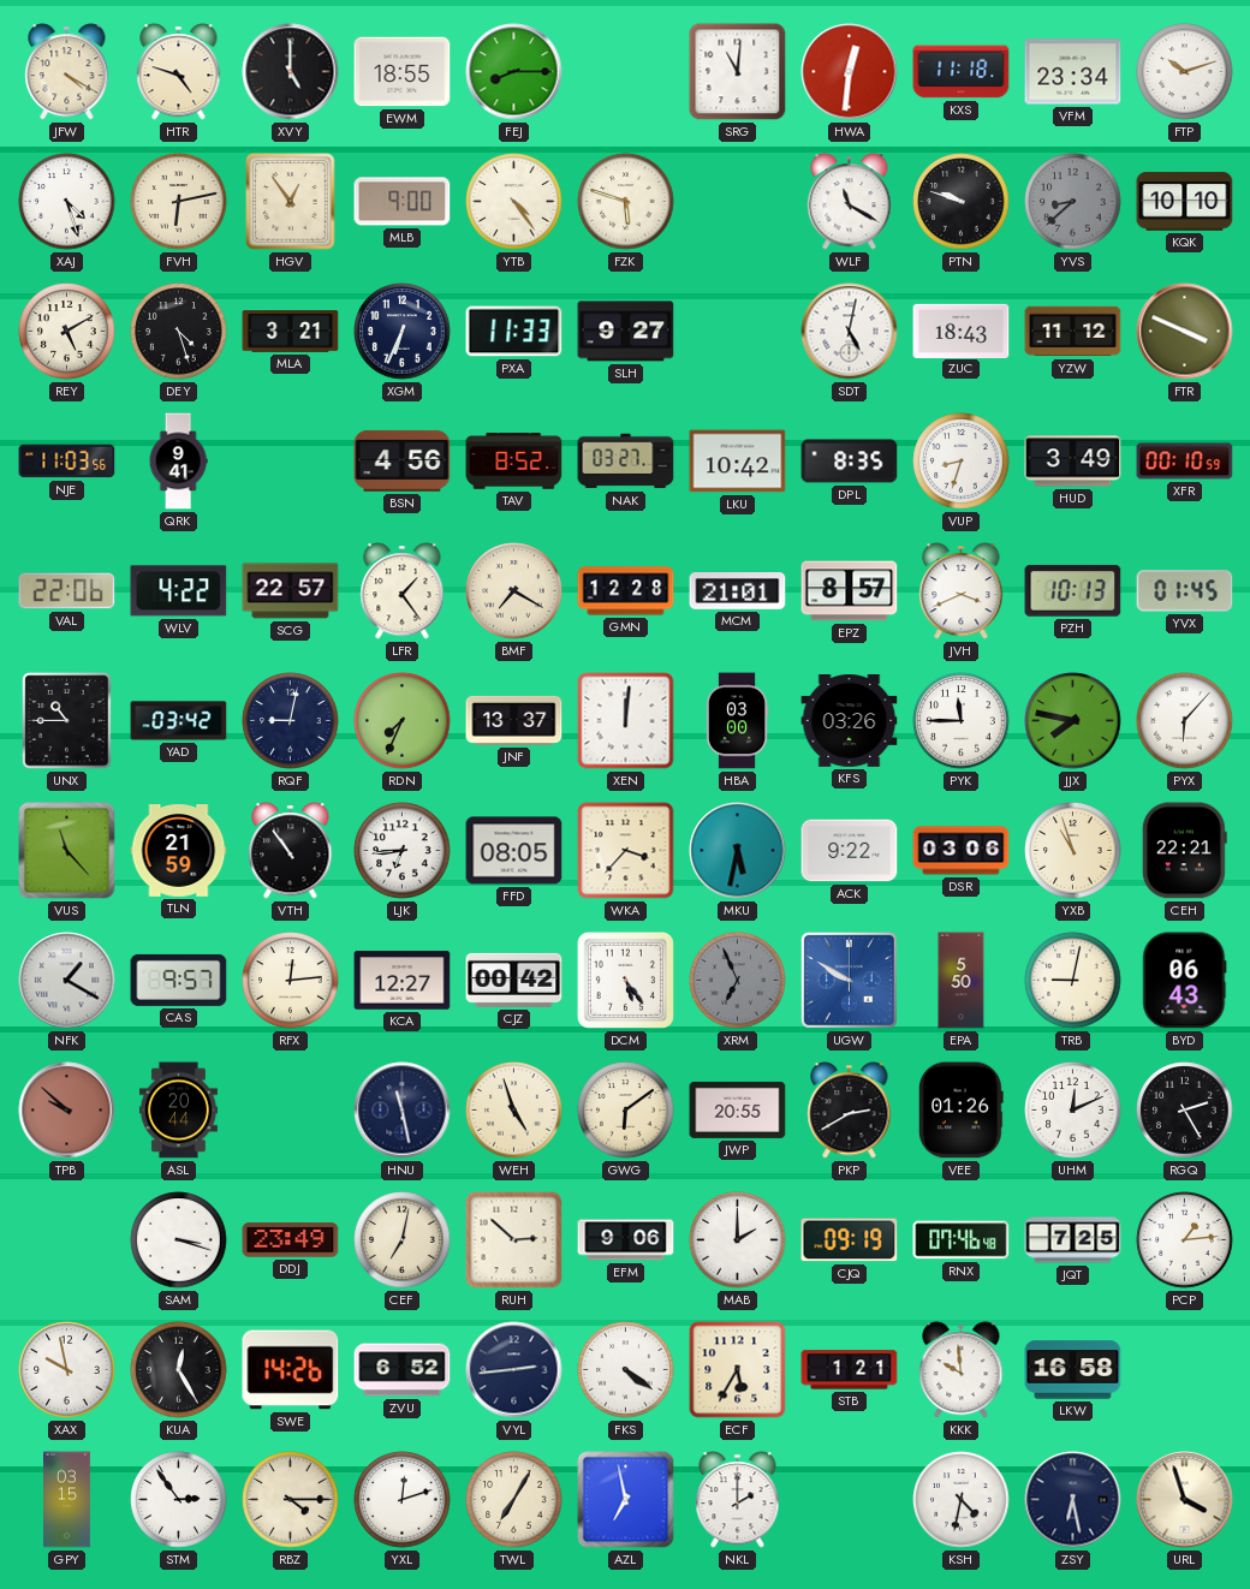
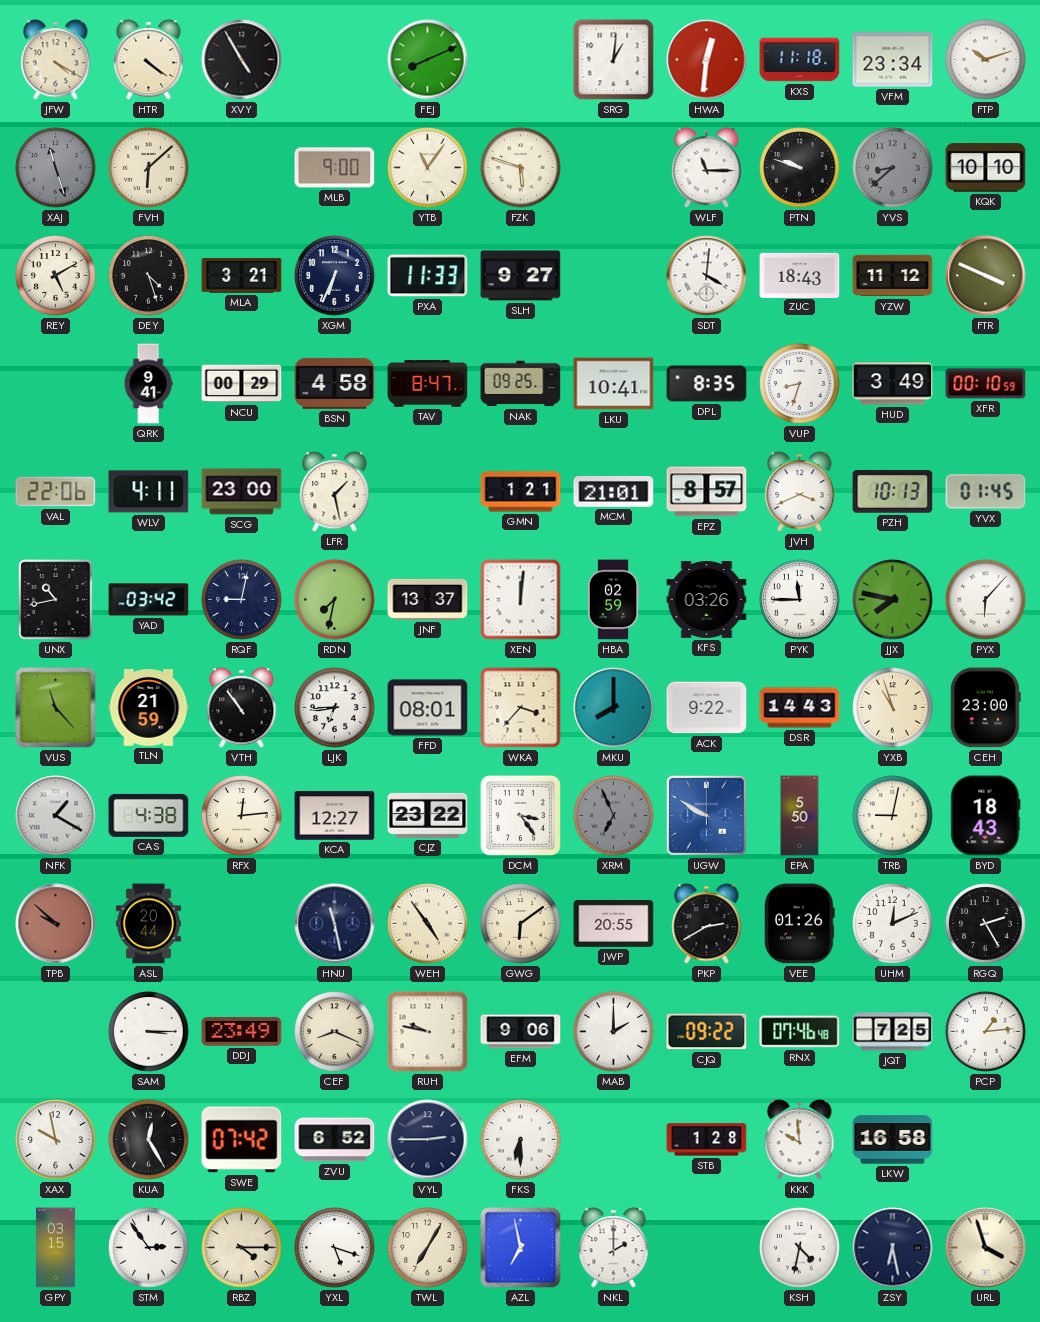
HTR: 4:48 -> 4:21 (149, 60)
XVY: 5:00 -> 4:55 (242, 60)
EWM: 18:55 -> none (403, 72)
FEJ: 8:15 -> 8:11 (428, 60)
SRG: 11:01 -> 1:01 (614, 60)
XAJ: 4:27 -> 11:27 (56, 168)
XAJ dial: white -> grey (56, 168)
FVH: 6:13 -> 6:08 (149, 168)
HGV: 12:54 -> none (291, 202)
YTB: 4:24 -> 11:06 (428, 168)
WLF: 11:20 -> 11:15 (707, 168)
SDT: 5:02 -> 4:01 (707, 276)
NJE: 11:03 -> none (67, 462)
NCU: none -> 00:29 (242, 384)
BSN: 4:56 -> 4:58 (335, 383)
TAV: 8:52 -> 8:47 (428, 384)
NAK: 03:27 -> 09:25 (521, 384)
LKU: 10:42 -> 10:41 (614, 384)
WLV: 4:22 -> 4:11 (149, 492)
SCG: 22:57 -> 23:00 (242, 492)
LFR: 1:24 -> 1:28 (335, 492)
BMF: 7:20 -> none (514, 591)
GMN: 12:28 -> 1:21 (521, 492)
UNX: 10:45 -> 10:43 (56, 600)
RDN: 7:34 -> 7:32 (335, 600)
HBA: 03:00 -> 02:59 (613, 600)
FFD: 08:05 -> 08:01 (428, 708)
MKU: 5:32 -> 8:00 (614, 708)
DSR: 03:06 -> 14:43 (800, 708)
CEH: 22:21 -> 23:00 (985, 708)
CAS: 9:57 -> 4:38 (149, 815)
CJZ: 00:42 -> 23:22 (428, 815)
DCM: 5:24 -> 3:24 (520, 815)
BYD: 06:43 -> 18:43 (986, 816)
WEH: 4:57 -> 4:54 (428, 924)
SAM: 3:18 -> 3:15 (149, 1032)
CEF: 7:02 -> 8:19 (335, 1032)
RUH: 2:52 -> 9:47 (428, 1032)
CJQ: 09:19 -> 09:22 (707, 1032)
SWE: 14:26 -> 07:42 (242, 1140)
VYL: 2:44 -> 2:45 (428, 1140)
FKS: 4:21 -> 6:30 (521, 1140)
ECF: 5:35 -> none (738, 1370)
STB: 1:21 -> 1:28 (707, 1140)
YXL: 12:12 -> 5:18 (335, 1248)
